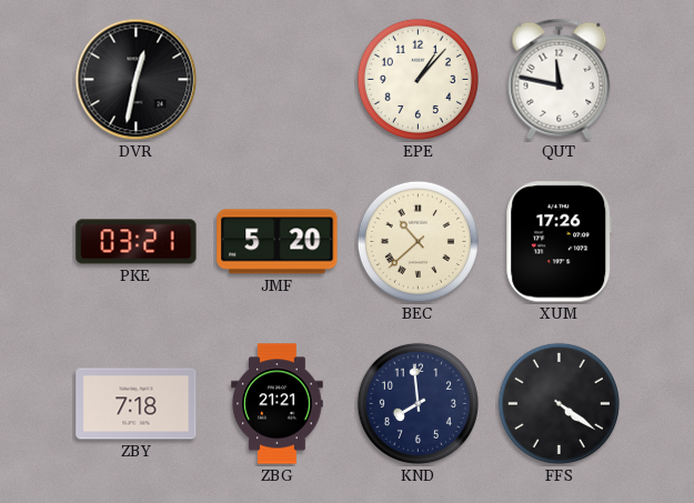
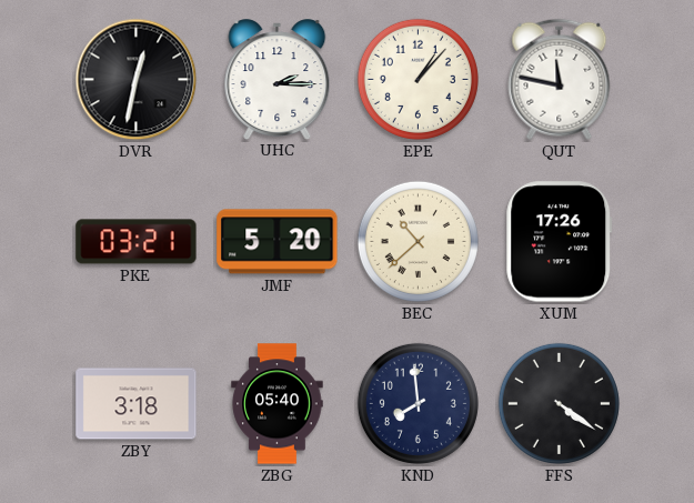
UHC: none -> 2:15 (278, 79)
ZBY: 7:18 -> 3:18 (137, 404)
ZBG: 21:21 -> 05:40 (278, 404)
